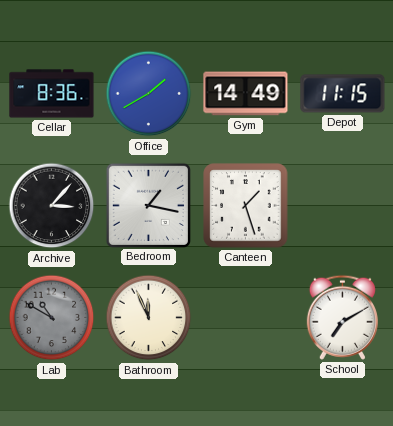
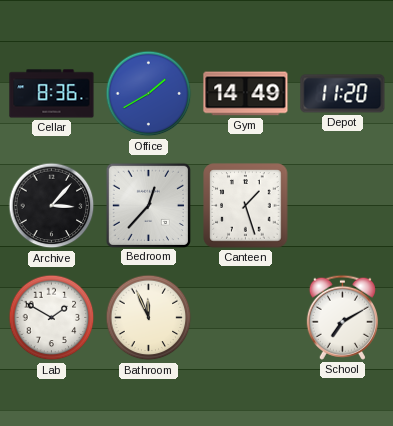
Depot: 11:15 -> 11:20 (343, 94)
Bedroom: 1:17 -> 12:37 (148, 205)
Lab: 10:50 -> 1:50 (52, 318)
Lab dial: grey -> white (52, 318)
